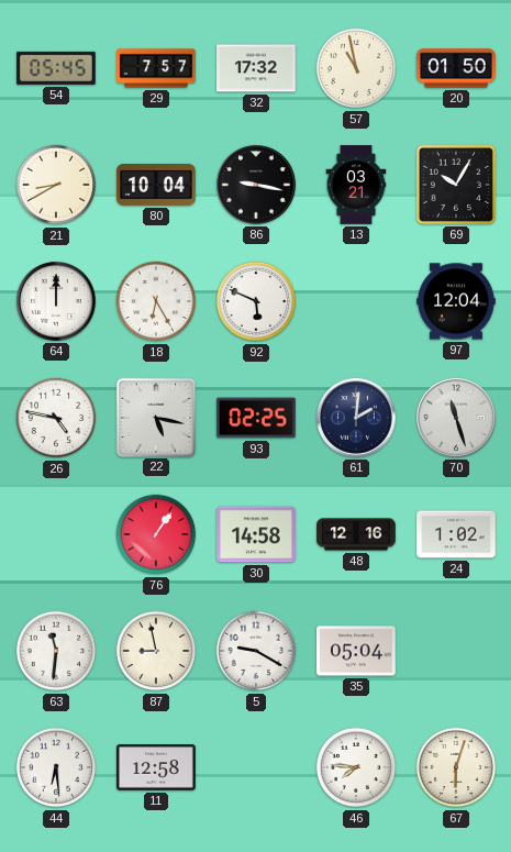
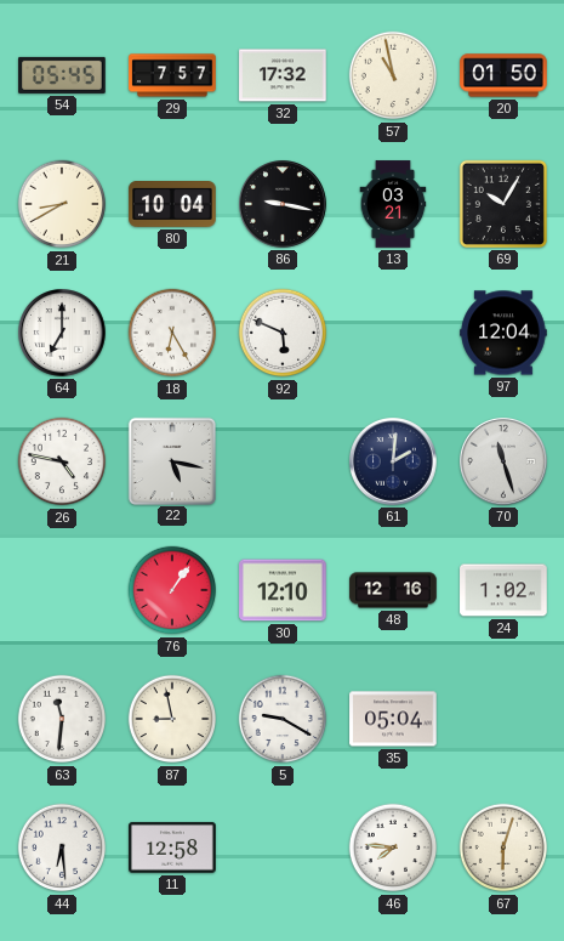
64: 12:00 -> 7:00 (63, 334)
93: 02:25 -> none (257, 418)
30: 14:58 -> 12:10 (283, 590)
